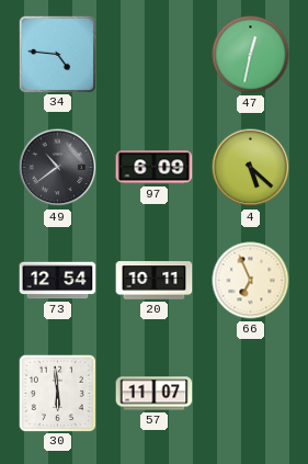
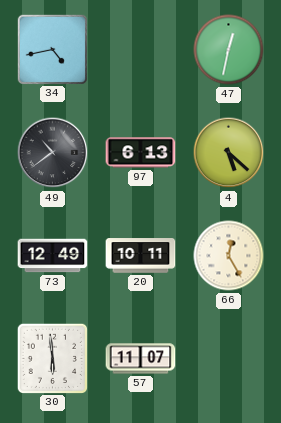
34: 4:46 -> 4:43 (52, 49)
97: 6:09 -> 6:13 (141, 153)
73: 12:54 -> 12:49 (53, 256)
66: 6:56 -> 12:25 (229, 256)
